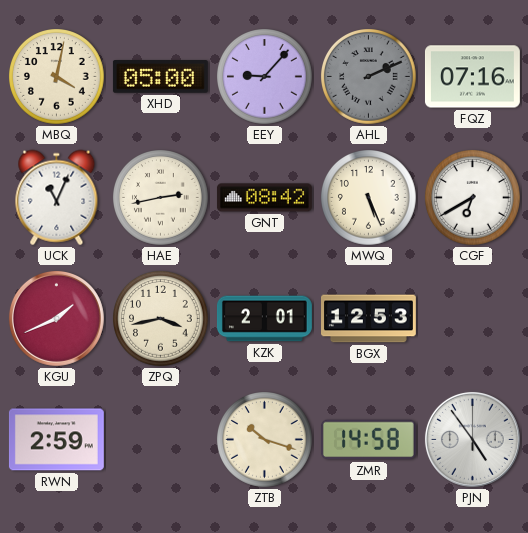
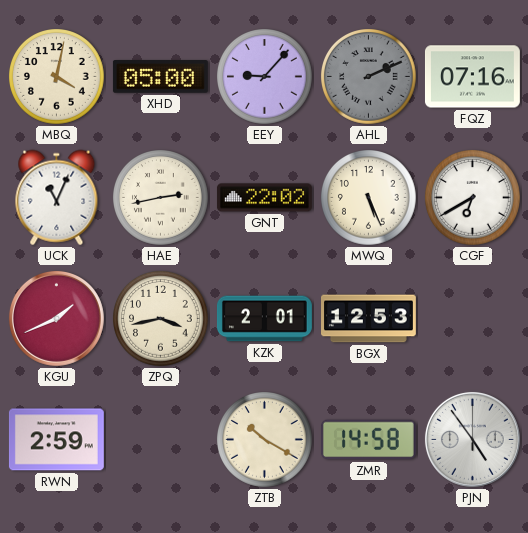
GNT: 08:42 -> 22:02 (264, 198)
ZTB: 10:18 -> 10:20 (265, 440)
